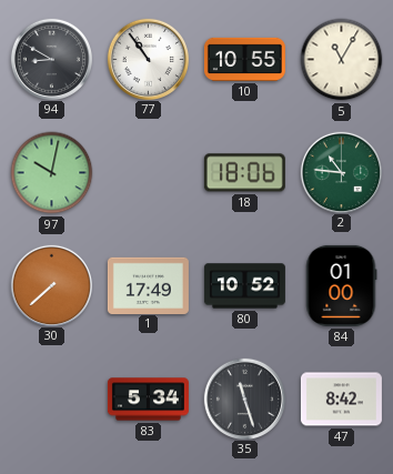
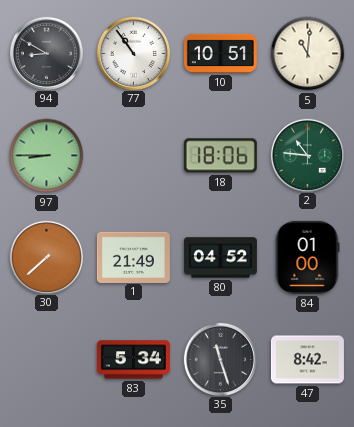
10: 10:55 -> 10:51 (220, 53)
5: 11:05 -> 11:01 (308, 54)
97: 10:02 -> 8:45 (47, 156)
1: 17:49 -> 21:49 (133, 257)
80: 10:52 -> 04:52 (220, 258)
